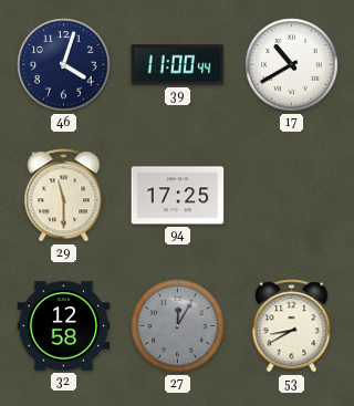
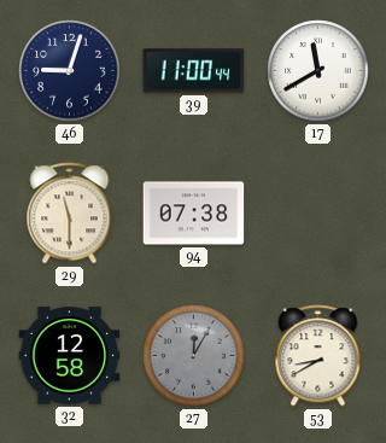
46: 4:03 -> 9:03 (70, 71)
17: 10:40 -> 11:40 (318, 71)
94: 17:25 -> 07:38 (194, 214)
